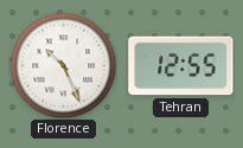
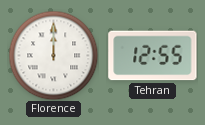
Florence: 10:26 -> 12:00 (53, 55)
